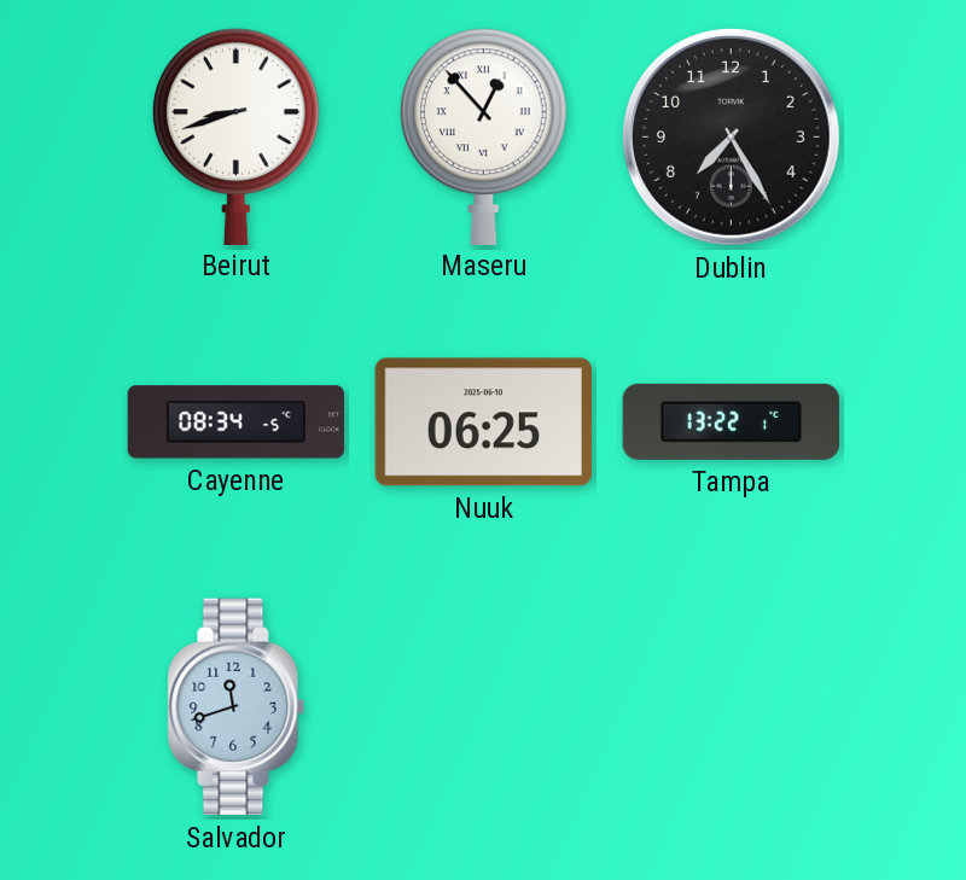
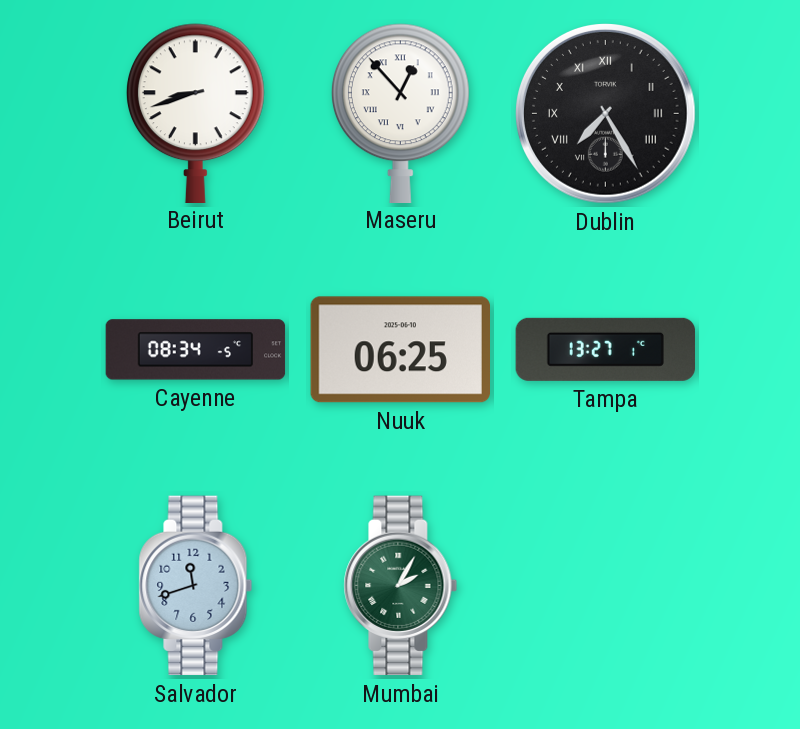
Dublin numerals: Arabic -> Roman (606, 114)
Tampa: 13:22 -> 13:27 (606, 349)
Mumbai: none -> 2:05 (401, 586)
